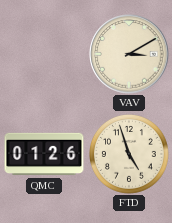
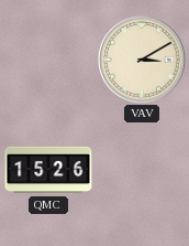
QMC: 01:26 -> 15:26 (48, 170)
FTD: 4:57 -> none (130, 155)
